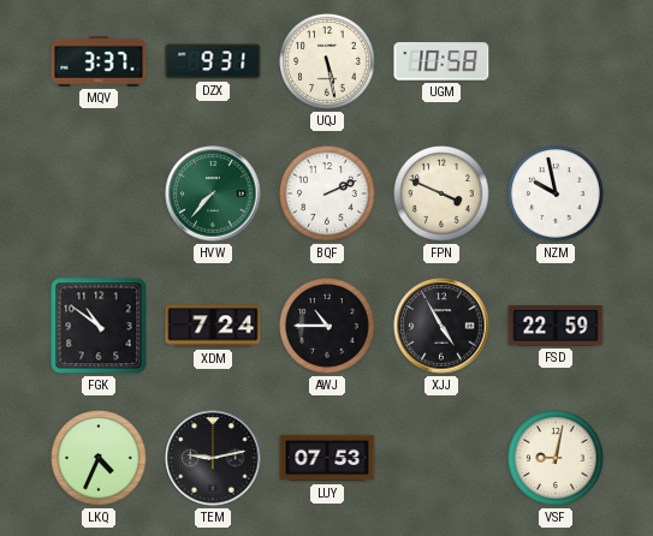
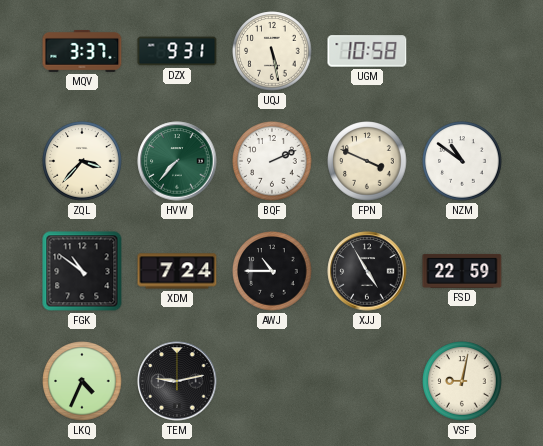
ZQL: none -> 3:37 (82, 161)
NZM: 9:58 -> 10:51 (462, 161)
LUY: 07:53 -> none (327, 458)
